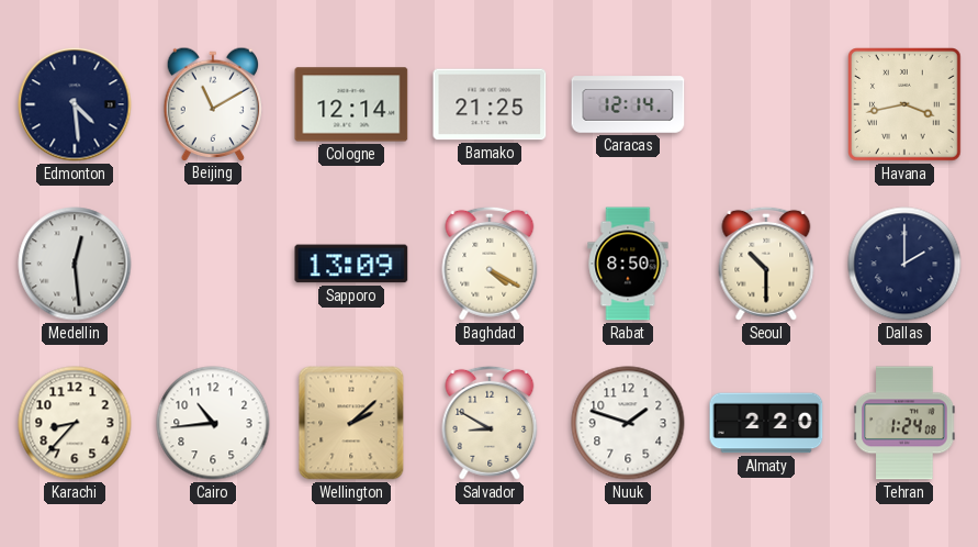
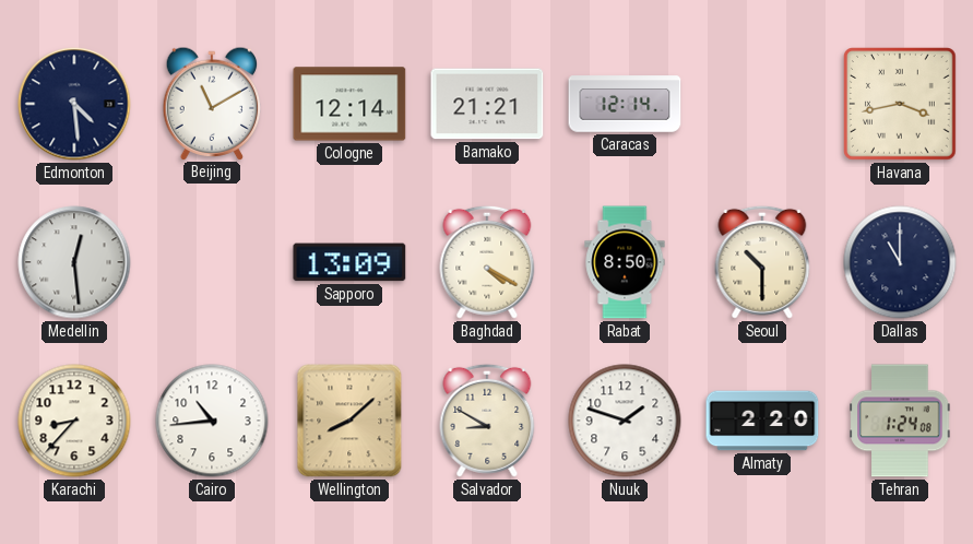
Bamako: 21:25 -> 21:21 (487, 104)
Dallas: 2:00 -> 11:00 (900, 262)
Wellington: 2:08 -> 8:08 (349, 421)
